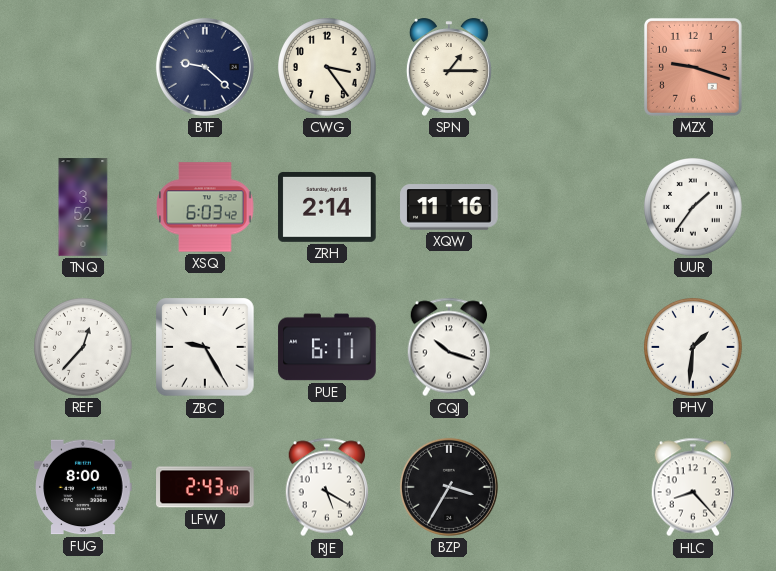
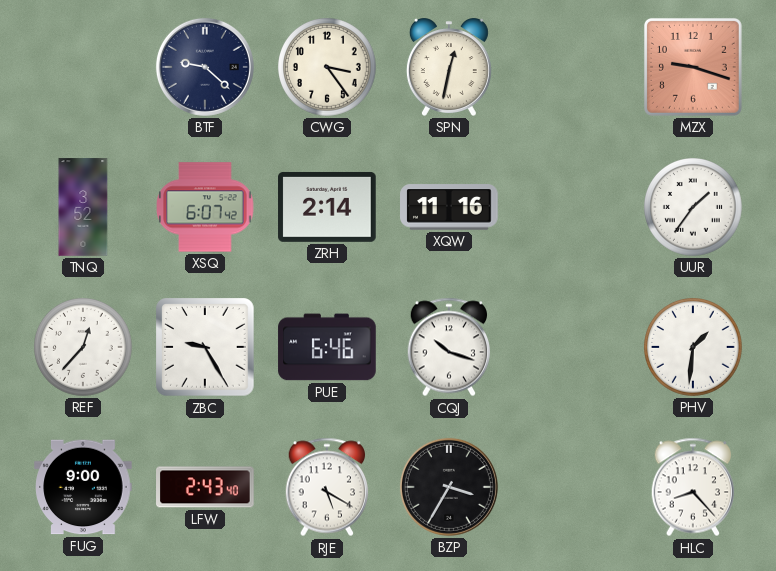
SPN: 1:15 -> 12:32 (449, 67)
XSQ: 6:03 -> 6:07 (205, 207)
PUE: 6:11 -> 6:46 (327, 347)
FUG: 8:00 -> 9:00 (83, 487)
